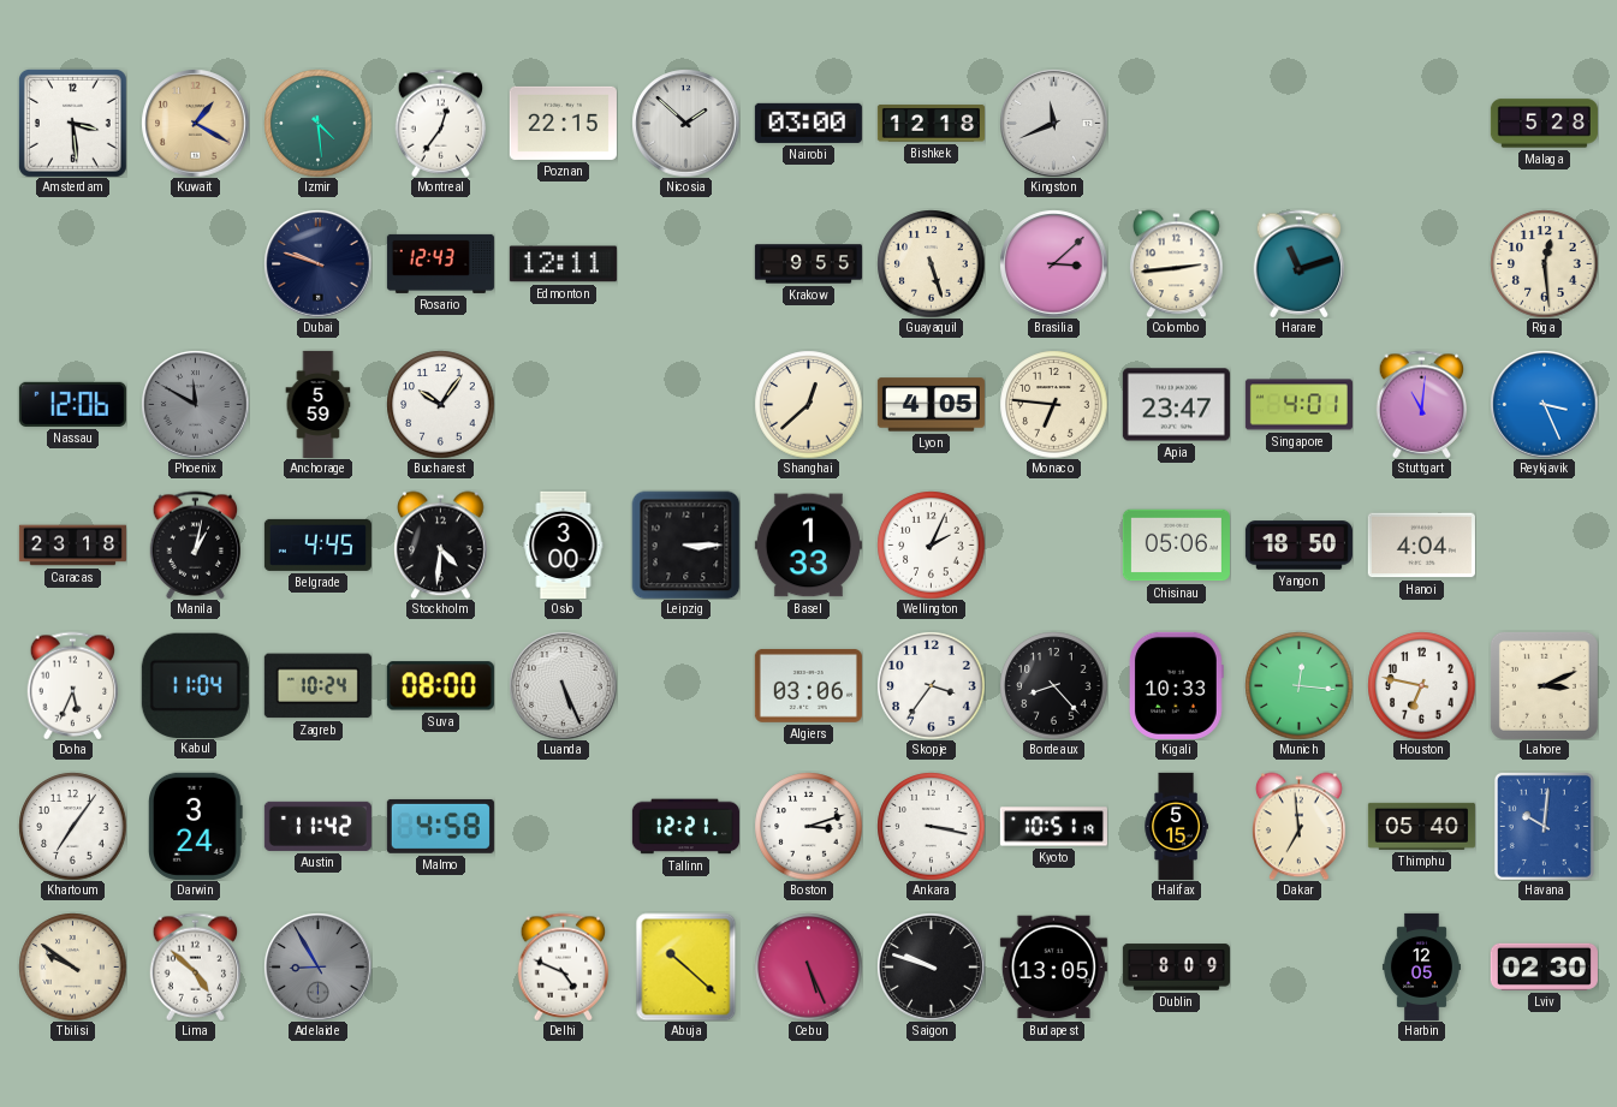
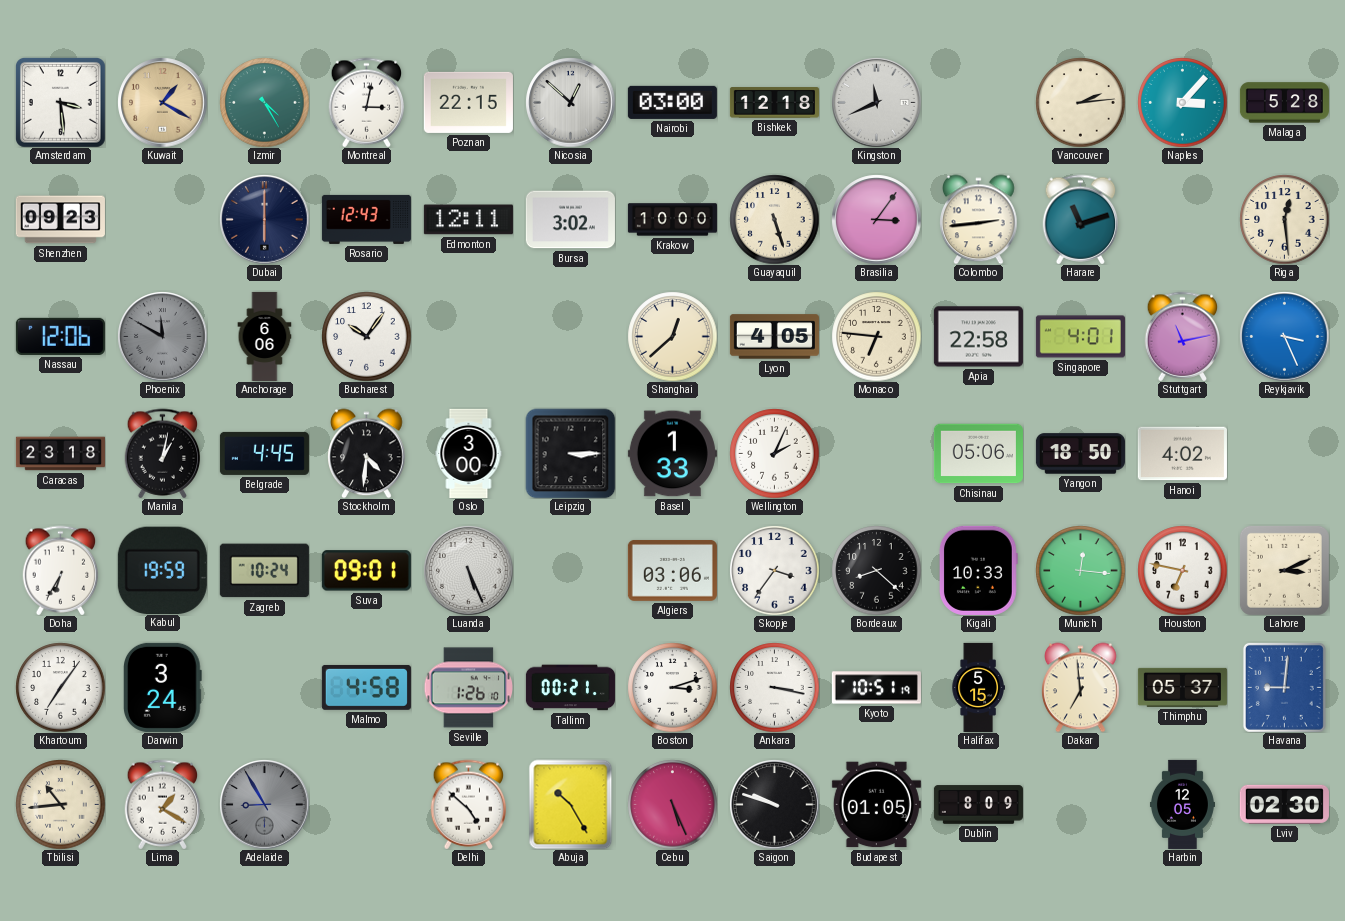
Izmir: 4:29 -> 4:25 (264, 102)
Montreal: 12:36 -> 3:02 (367, 102)
Nicosia: 1:52 -> 12:52 (570, 102)
Vancouver: none -> 2:14 (1080, 102)
Naples: none -> 3:07 (1182, 102)
Shenzhen: none -> 09:23 (60, 220)
Dubai: 9:48 -> 6:00 (264, 219)
Bursa: none -> 3:02 (570, 220)
Krakow: 9:55 -> 10:00 (672, 220)
Brasilia: 3:08 -> 3:06 (876, 219)
Anchorage: 5:59 -> 6:06 (265, 336)
Apia: 23:47 -> 22:58 (978, 337)
Stuttgart: 11:01 -> 11:13 (1183, 336)
Hanoi: 4:04 -> 4:02 (1182, 454)
Doha: 5:34 -> 6:35 (61, 570)
Kabul: 11:04 -> 19:59 (162, 570)
Suva: 08:00 -> 09:01 (366, 571)
Bordeaux: 8:23 -> 8:22 (876, 570)
Austin: 11:42 -> none (317, 826)
Seville: none -> 1:26 (468, 688)
Tallinn: 12:21 -> 00:21 (570, 688)
Thimphu: 05:40 -> 05:37 (1182, 687)
Havana: 10:01 -> 9:01 (1284, 687)
Tbilisi: 9:51 -> 10:44 (60, 804)
Lima: 4:52 -> 1:20 (163, 804)
Delhi: 4:49 -> 4:52 (469, 804)
Abuja: 10:22 -> 10:25 (571, 804)
Budapest: 13:05 -> 01:05 (876, 805)
